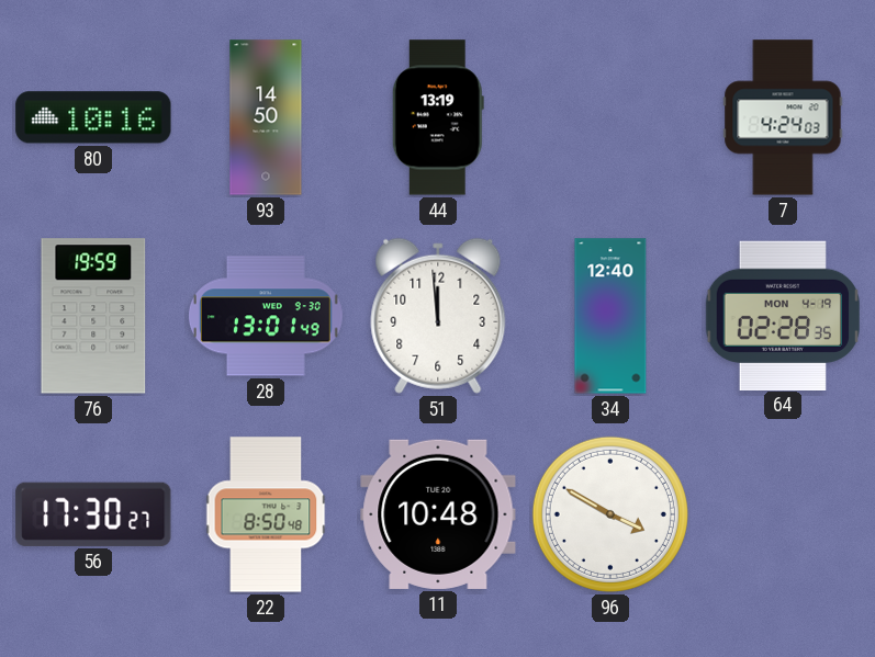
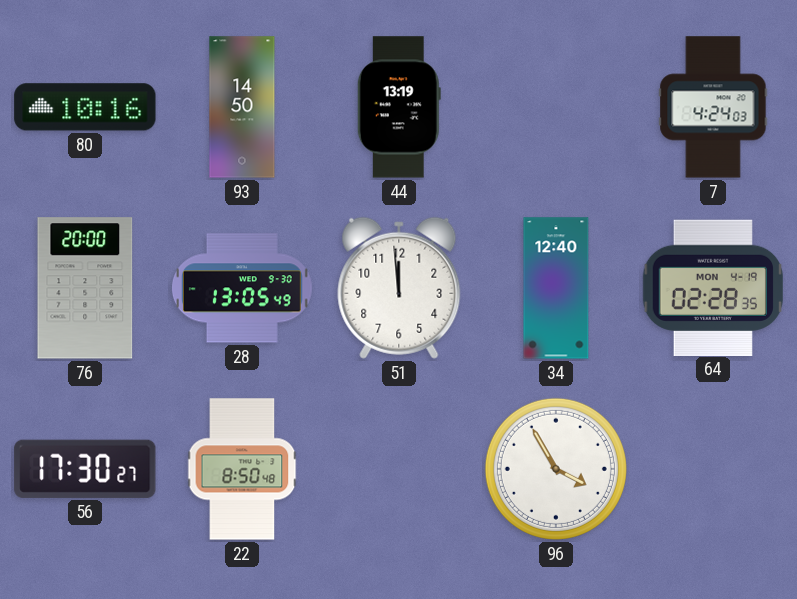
76: 19:59 -> 20:00 (85, 288)
28: 13:01 -> 13:05 (242, 288)
11: 10:48 -> none (438, 514)
96: 3:50 -> 3:55 (556, 469)
